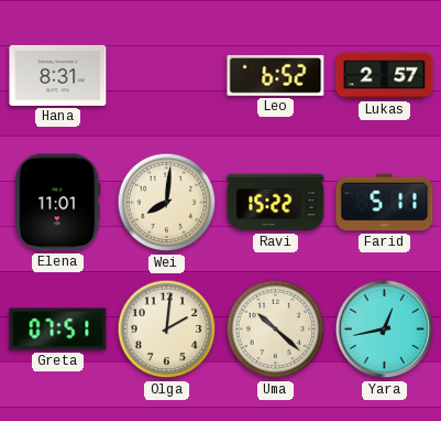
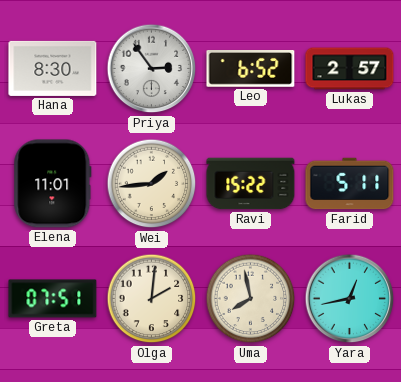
Hana: 8:31 -> 8:30 (53, 68)
Priya: none -> 2:54 (152, 69)
Wei: 8:01 -> 1:44 (152, 184)
Uma: 10:22 -> 7:58 (251, 299)
